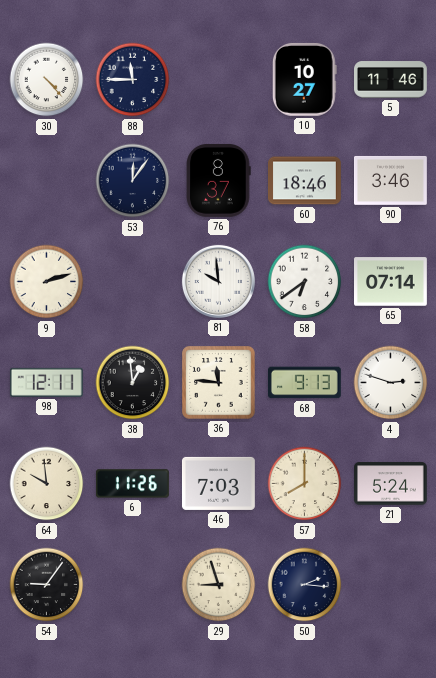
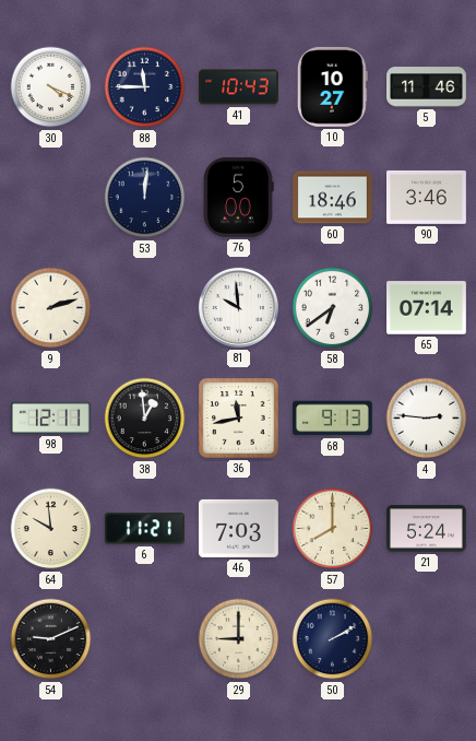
30: 4:23 -> 4:19 (51, 87)
41: none -> 10:43 (239, 87)
53: 12:06 -> 12:01 (145, 198)
76: 8:37 -> 5:00 (239, 197)
36: 11:46 -> 11:43 (239, 419)
4: 2:48 -> 2:46 (427, 419)
6: 11:26 -> 11:21 (144, 529)
54: 9:06 -> 9:11 (51, 639)
29: 8:57 -> 9:00 (239, 639)
50: 2:16 -> 2:10 (333, 639)
